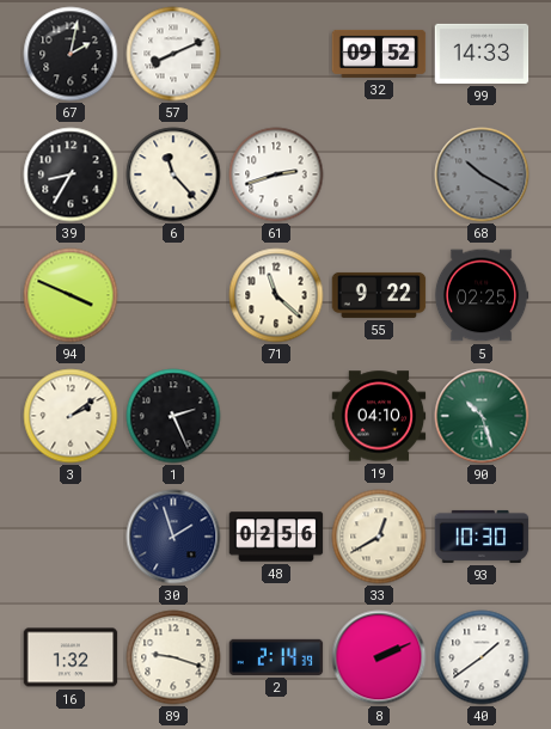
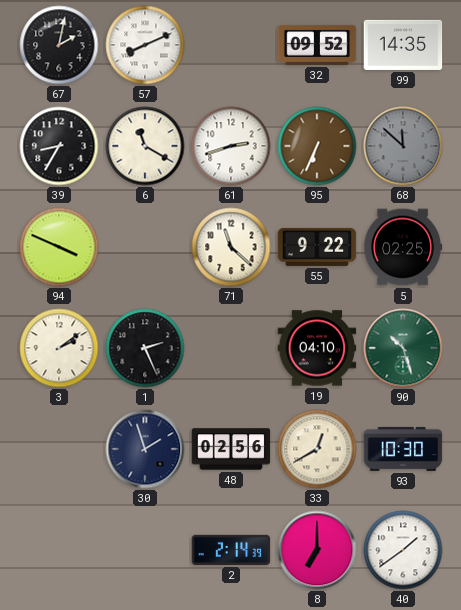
99: 14:33 -> 14:35 (403, 45)
6: 11:23 -> 11:20 (145, 146)
95: none -> 6:34 (317, 146)
68: 10:20 -> 11:52 (403, 146)
16: 1:32 -> none (71, 657)
89: 9:18 -> none (173, 657)
8: 2:11 -> 7:00 (317, 550)
